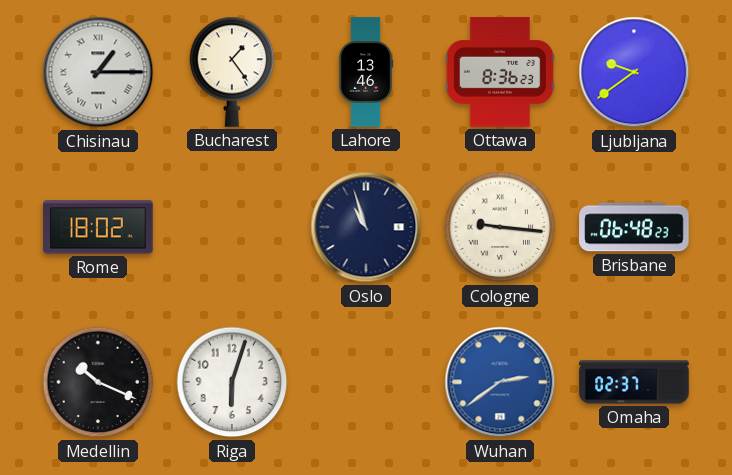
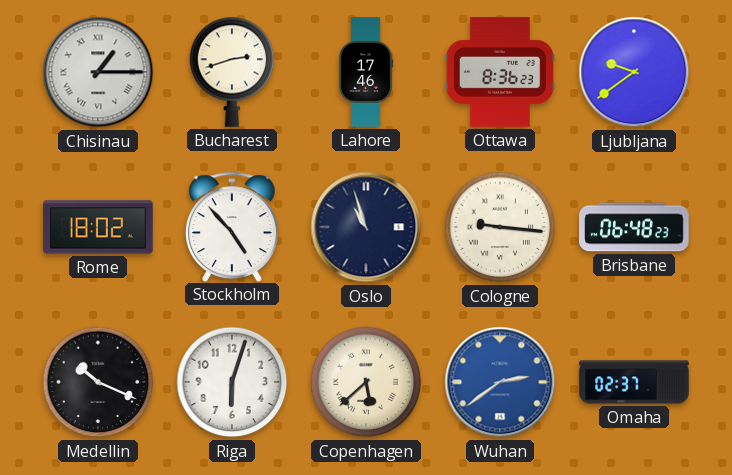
Bucharest: 1:24 -> 2:42 (232, 72)
Lahore: 13:46 -> 17:46 (366, 72)
Stockholm: none -> 4:53 (232, 226)
Copenhagen: none -> 5:38 (366, 382)
